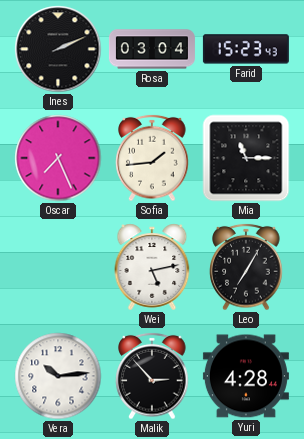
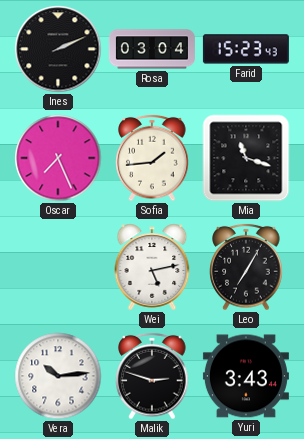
Mia: 11:15 -> 11:18 (246, 158)
Malik: 2:53 -> 2:48 (152, 376)
Yuri: 4:28 -> 3:43 (246, 376)
